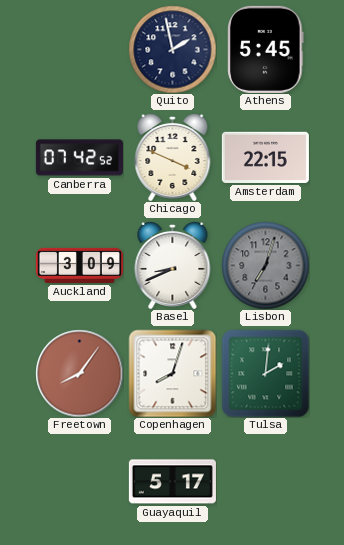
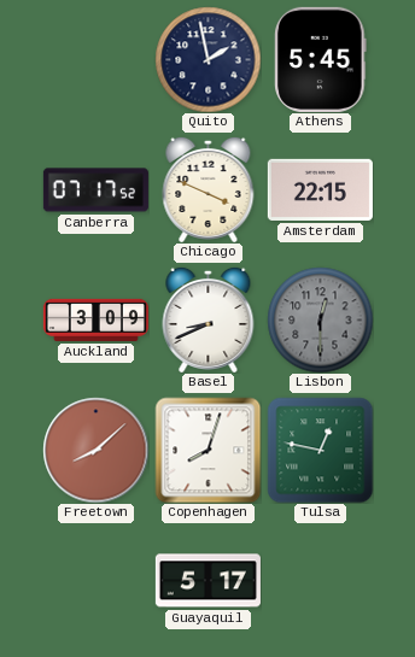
Canberra: 07:42 -> 07:17 (95, 190)
Lisbon: 7:03 -> 12:30 (320, 319)
Freetown: 8:06 -> 8:08 (95, 450)
Tulsa: 2:01 -> 12:47 (320, 450)
